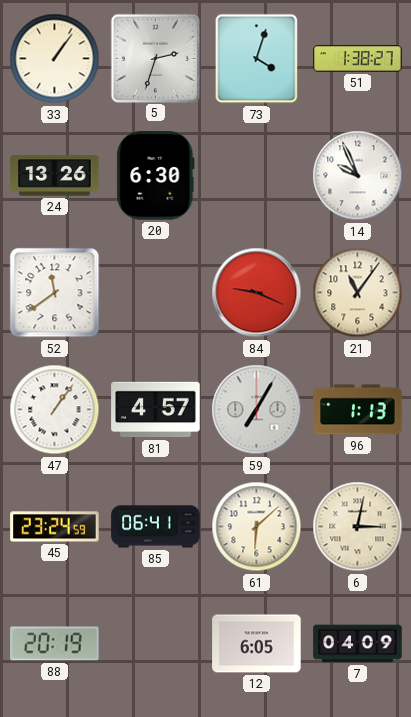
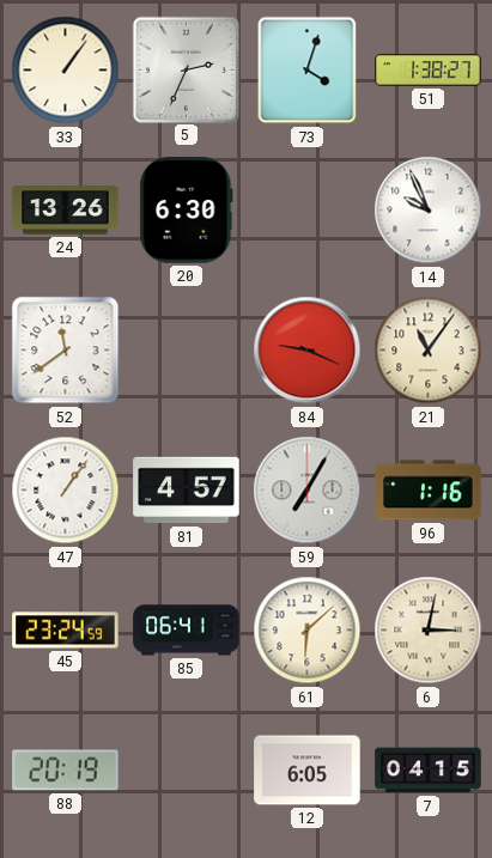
5: 2:33 -> 2:34 (186, 69)
96: 1:13 -> 1:16 (429, 491)
7: 04:09 -> 04:15 (429, 771)
